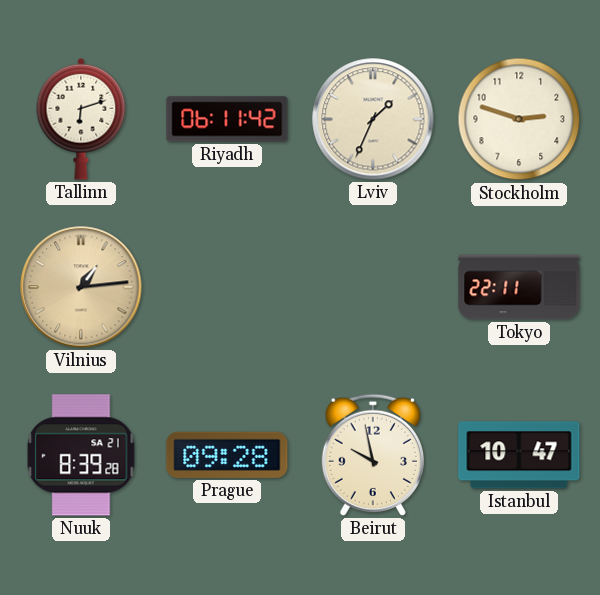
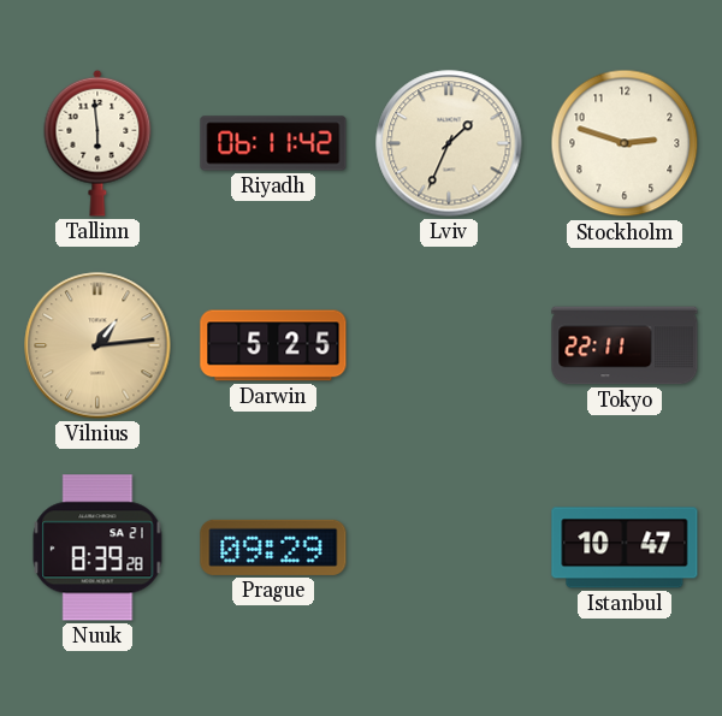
Tallinn: 6:12 -> 5:59 (97, 143)
Darwin: none -> 5:25 (273, 345)
Prague: 09:28 -> 09:29 (273, 548)
Beirut: 9:58 -> none (373, 455)
